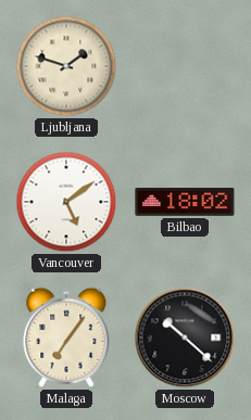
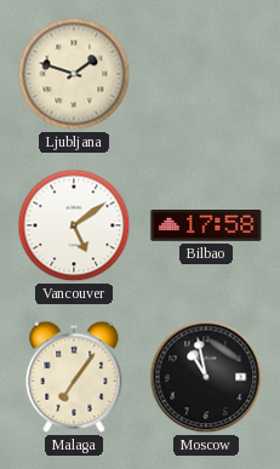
Bilbao: 18:02 -> 17:58 (206, 227)
Moscow: 10:22 -> 10:58 (206, 377)
